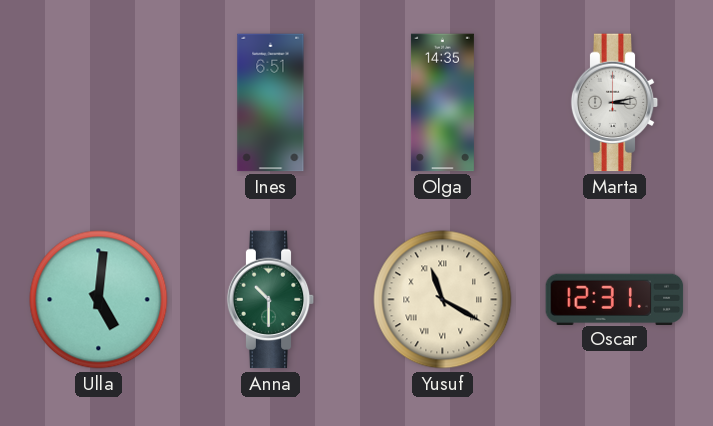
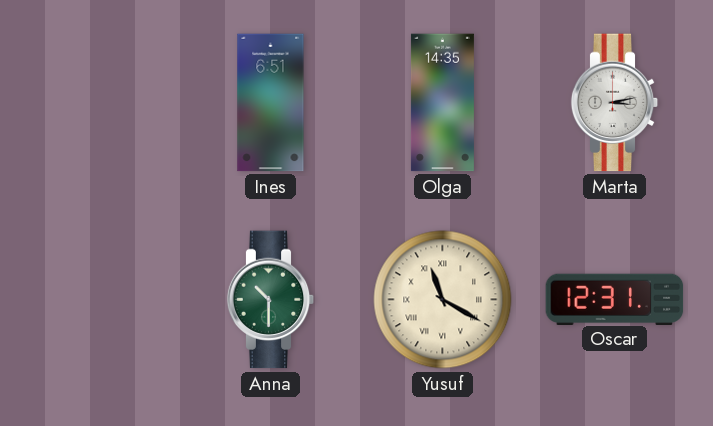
Ulla: 5:01 -> none (99, 300)
